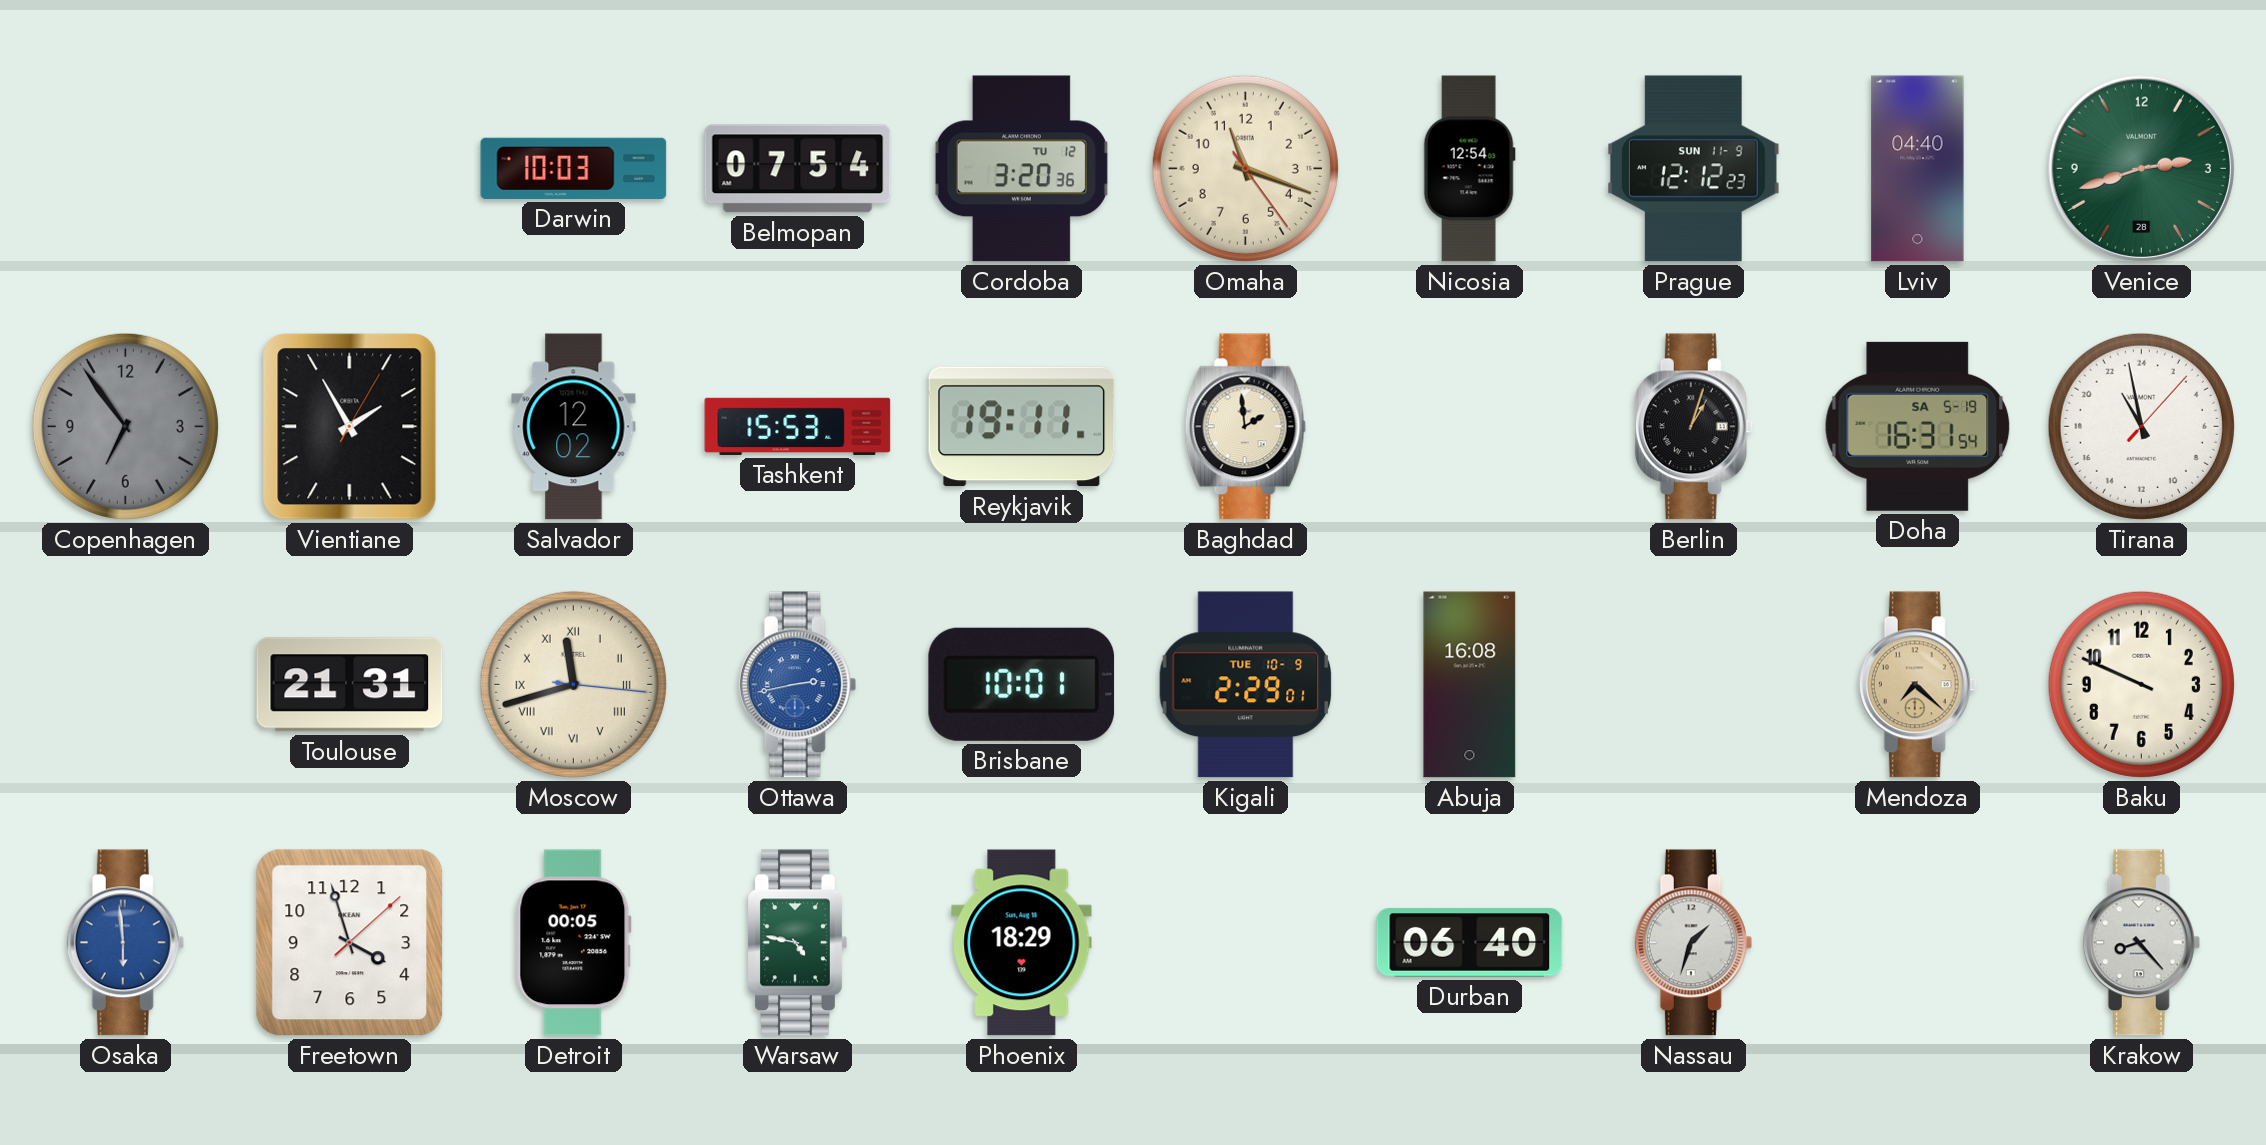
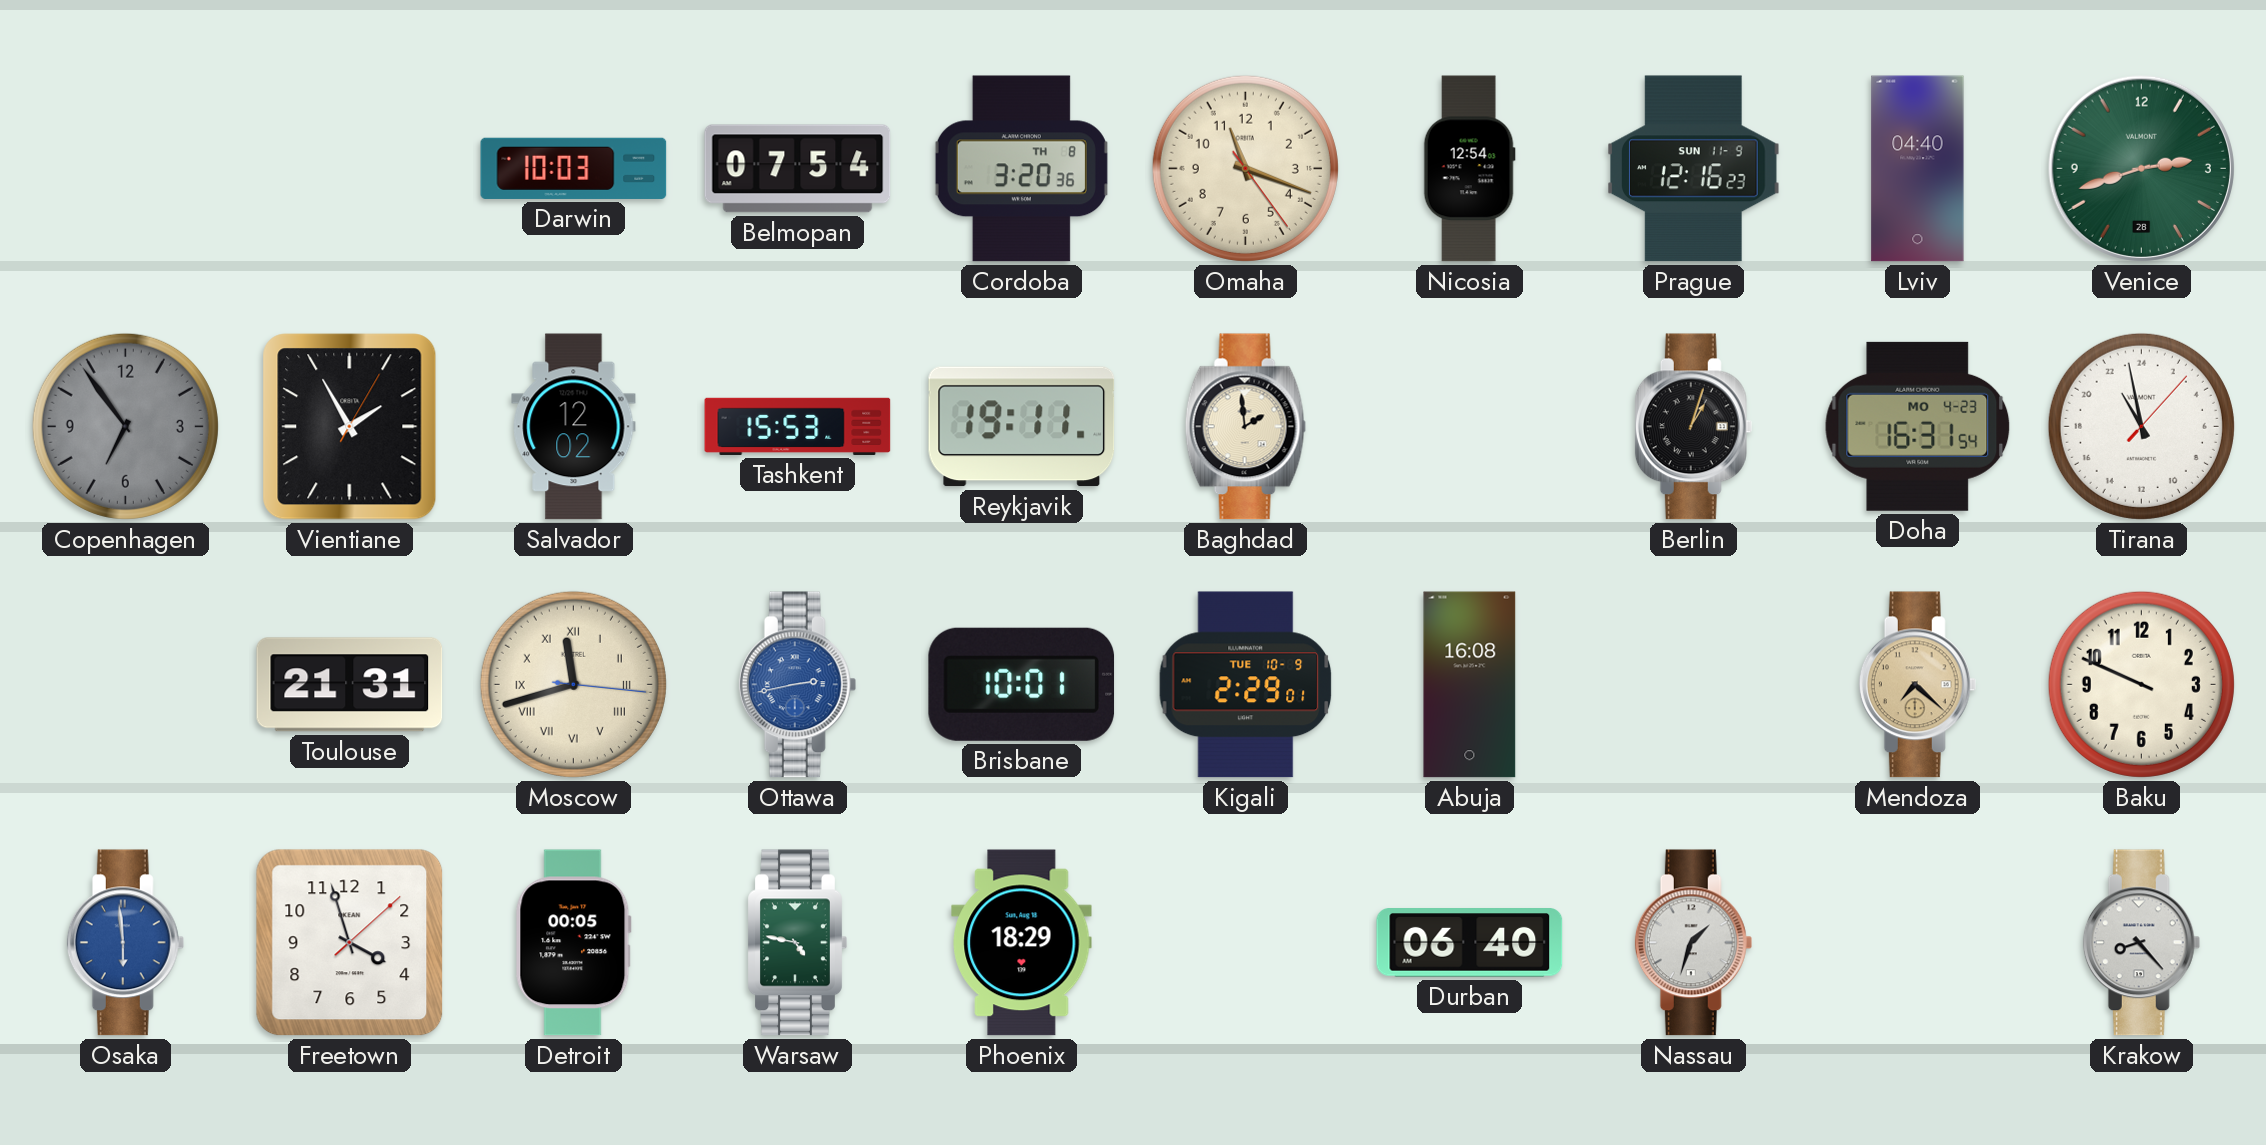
Cordoba date: TU 12 -> TH 8 (1021, 169)
Prague: 12:12 -> 12:16 (1694, 169)
Doha date: SA 5-19 -> MO 4-23 (1918, 426)
